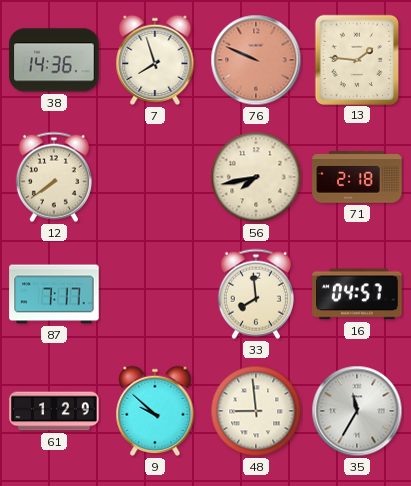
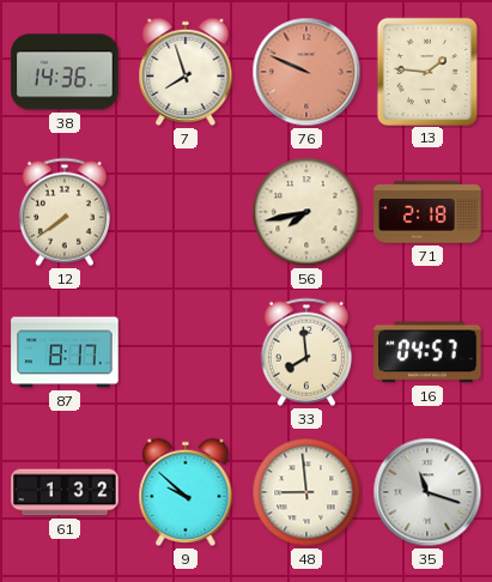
87: 7:17 -> 8:17 (65, 352)
61: 1:29 -> 1:32 (65, 492)
35: 11:35 -> 11:18 (427, 492)
